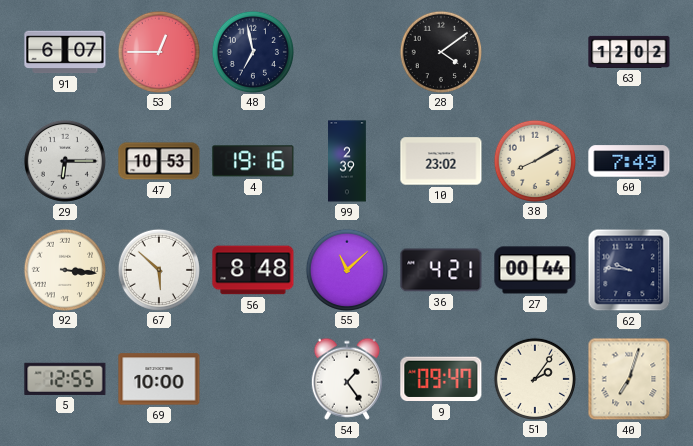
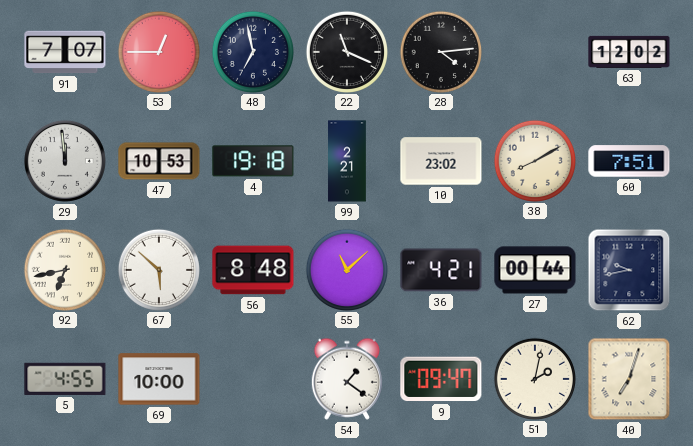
91: 6:07 -> 7:07 (65, 52)
22: none -> 11:19 (346, 51)
28: 4:09 -> 4:14 (440, 51)
29: 6:15 -> 11:59 (65, 161)
4: 19:16 -> 19:18 (253, 161)
99: 2:39 -> 2:21 (347, 161)
60: 7:49 -> 7:51 (629, 161)
92: 3:16 -> 6:43 (64, 269)
62: 9:46 -> 9:43 (629, 270)
5: 12:55 -> 4:55 (65, 379)
54: 1:24 -> 1:21 (347, 379)
51: 2:06 -> 2:02 (534, 378)
